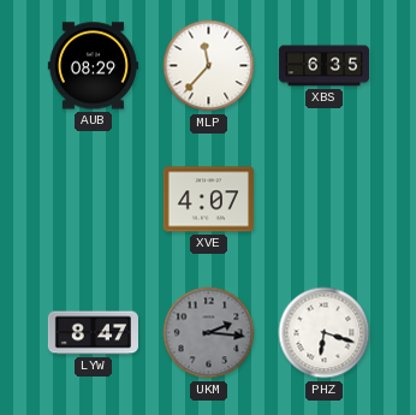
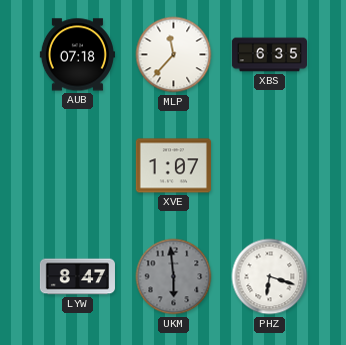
AUB: 08:29 -> 07:18 (77, 55)
XVE: 4:07 -> 1:07 (173, 166)
UKM: 2:16 -> 5:59 (174, 277)
